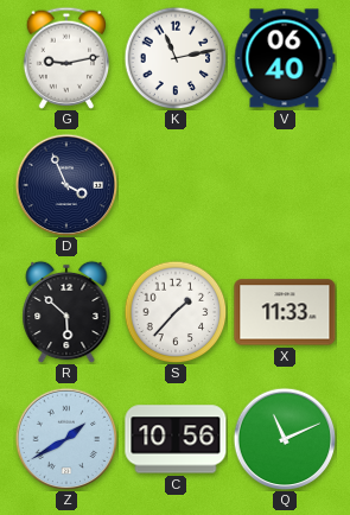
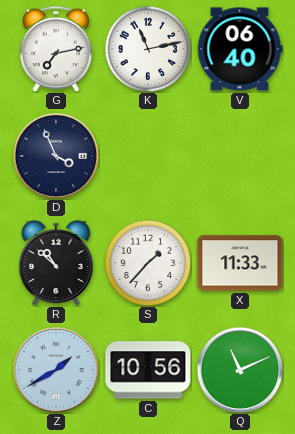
G: 9:13 -> 7:13 (56, 49)
R: 5:52 -> 10:52 (56, 263)
